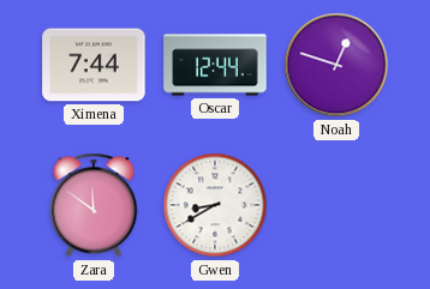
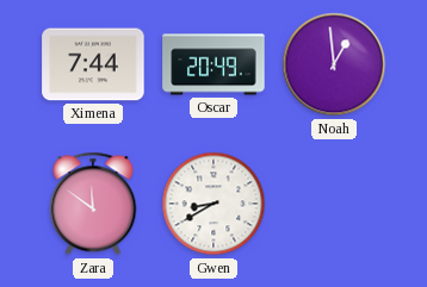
Oscar: 12:44 -> 20:49 (213, 64)
Noah: 12:48 -> 12:59 (334, 64)
